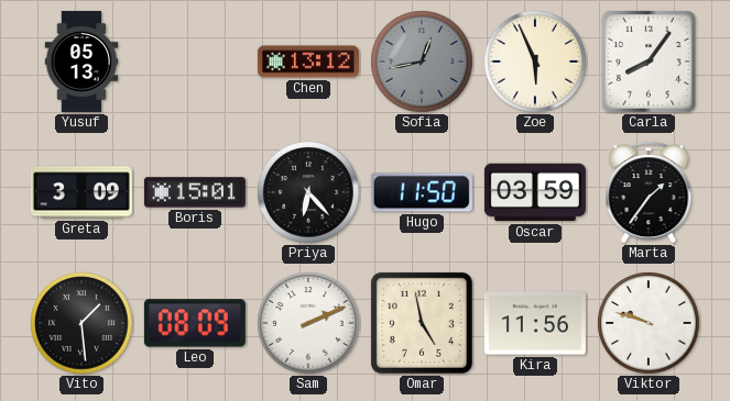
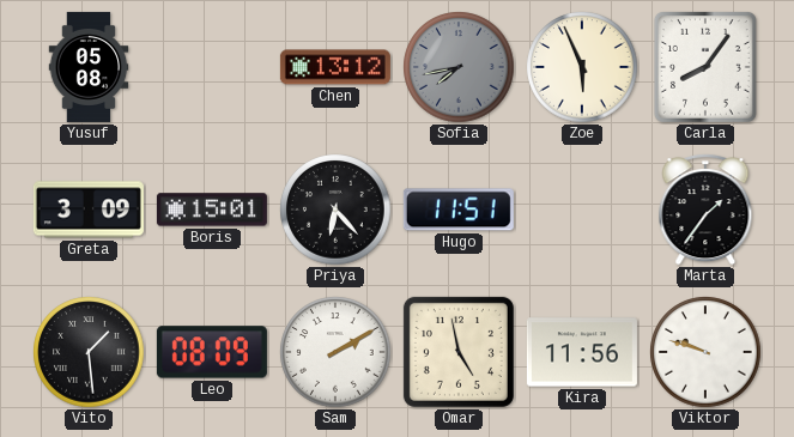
Yusuf: 05:13 -> 05:08 (89, 67)
Sofia: 12:43 -> 7:43 (459, 67)
Hugo: 11:50 -> 11:51 (459, 210)
Oscar: 03:59 -> none (535, 192)
Sam: 2:11 -> 2:10 (335, 352)
